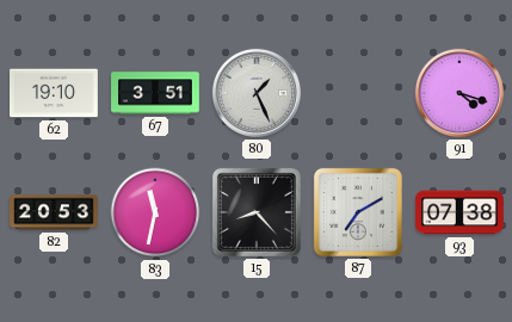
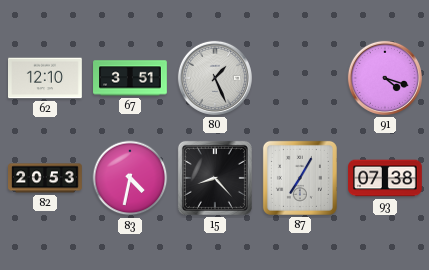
62: 19:10 -> 12:10 (46, 78)
83: 11:32 -> 4:32 (130, 178)
87: 7:10 -> 7:05 (300, 178)
